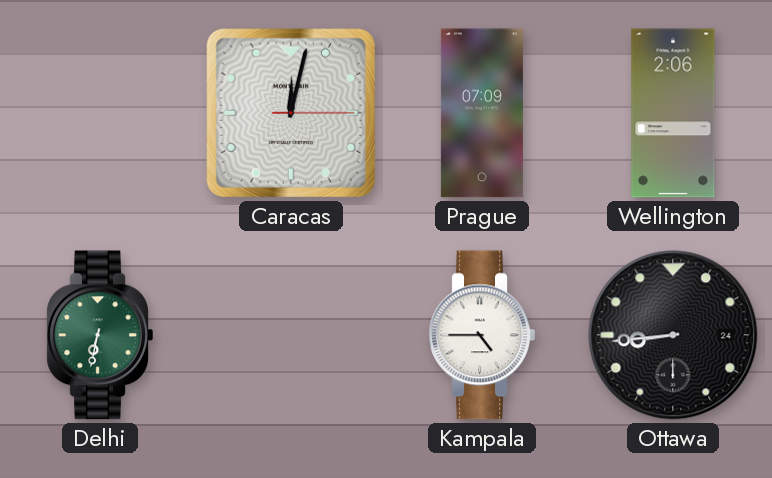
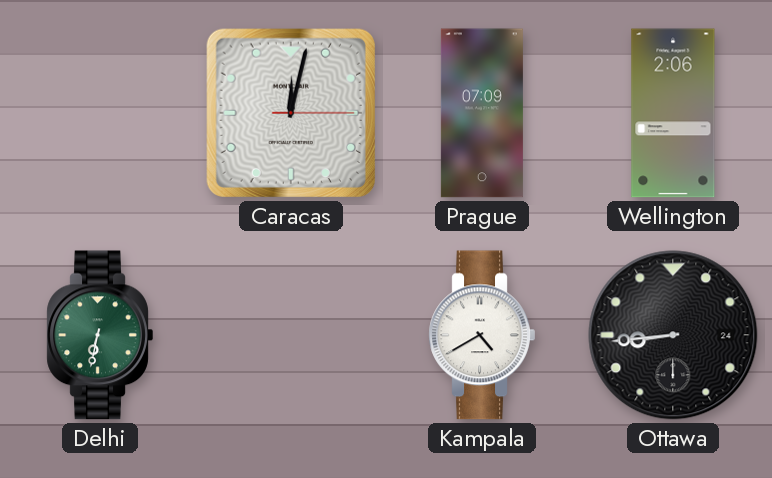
Kampala: 4:45 -> 4:40 (482, 335)
